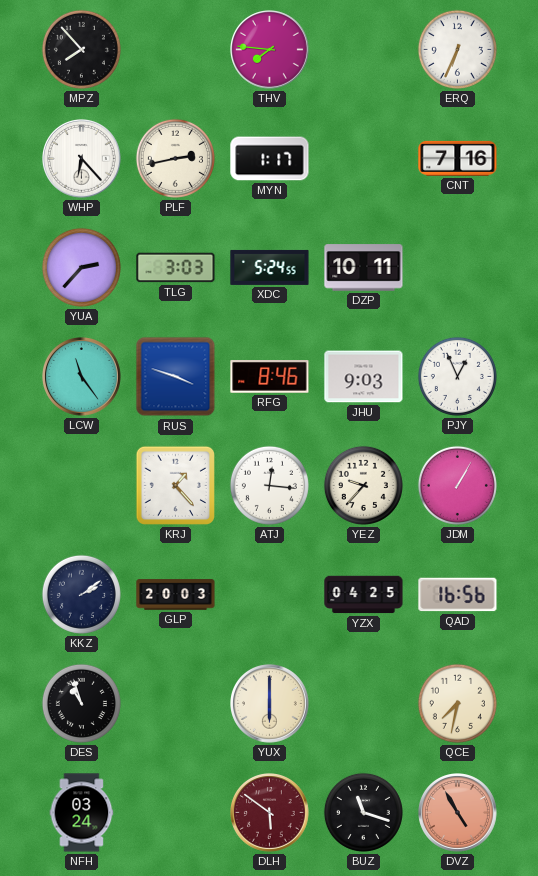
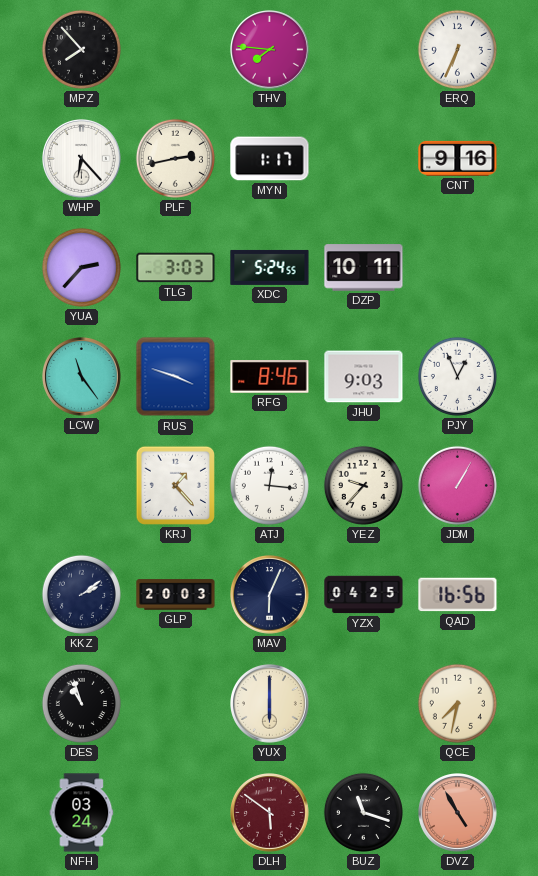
CNT: 7:16 -> 9:16 (458, 158)
MAV: none -> 6:04 (270, 595)
